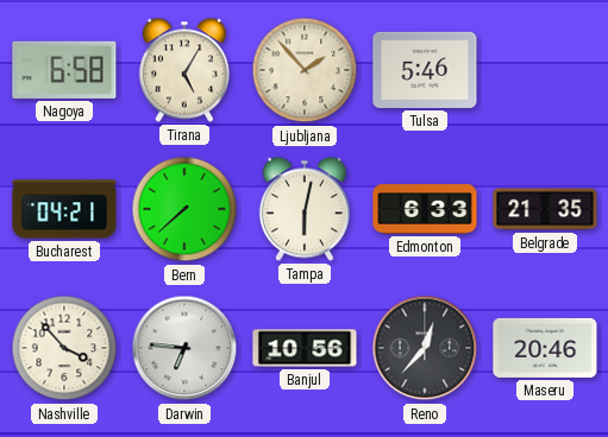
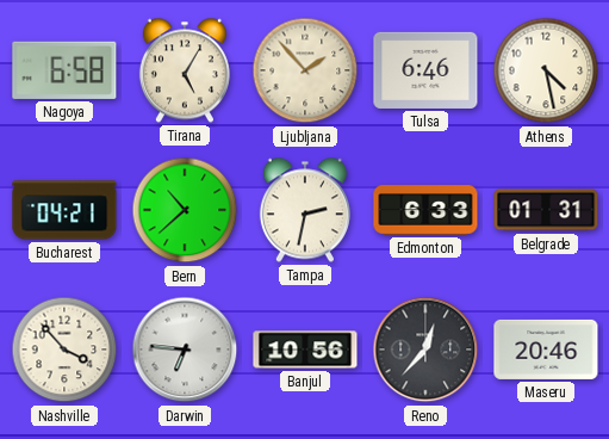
Tulsa: 5:46 -> 6:46 (425, 70)
Athens: none -> 4:28 (546, 70)
Bern: 7:38 -> 10:38 (185, 210)
Tampa: 6:02 -> 2:32 (305, 210)
Belgrade: 21:35 -> 01:31 (546, 210)
